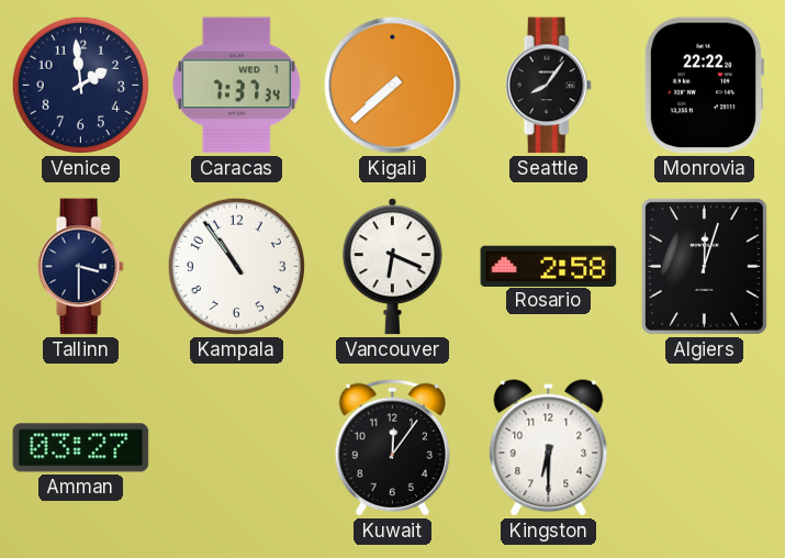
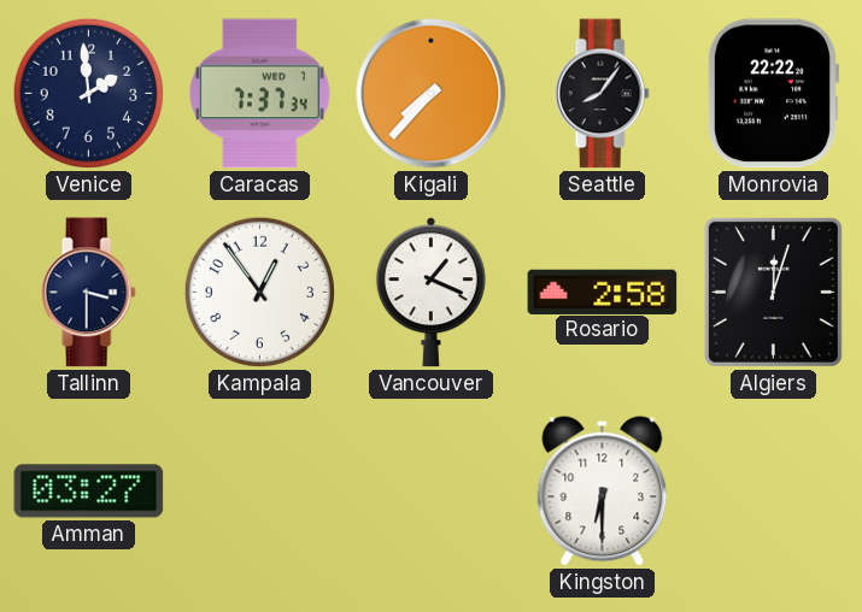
Kigali: 7:38 -> 7:37 (432, 94)
Kampala: 10:54 -> 12:54 (259, 292)
Vancouver: 6:19 -> 1:19 (430, 293)
Kuwait: 12:06 -> none (392, 447)
